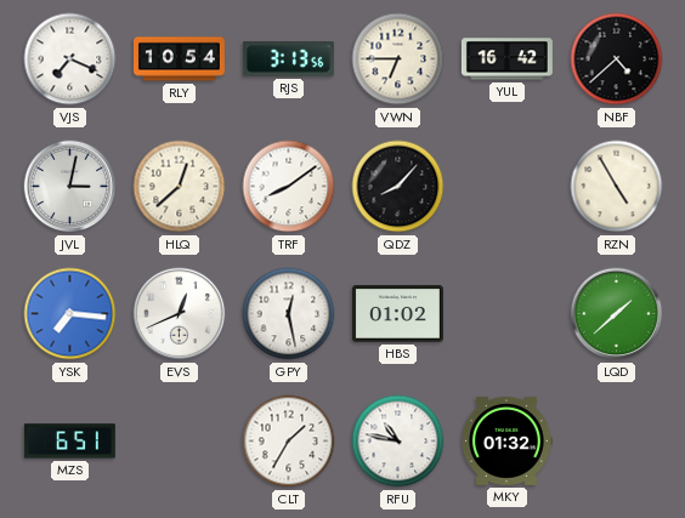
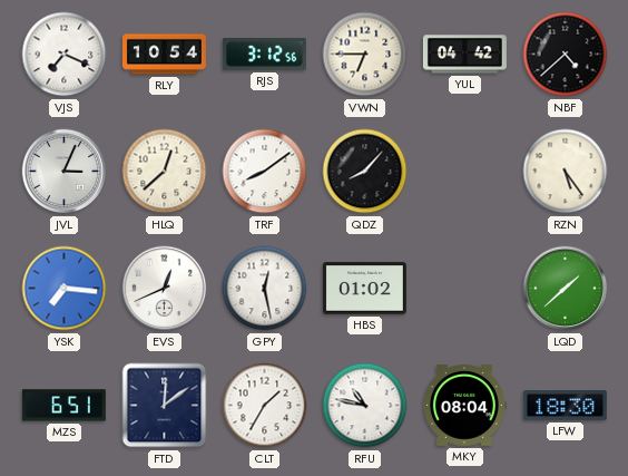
RJS: 3:13 -> 3:12 (264, 55)
YUL: 16:42 -> 04:42 (464, 55)
JVL: 3:02 -> 3:04 (65, 172)
RZN: 4:55 -> 5:24 (566, 172)
FTD: none -> 12:09 (165, 406)
MKY: 01:32 -> 08:04 (465, 405)
LFW: none -> 18:30 (565, 406)
